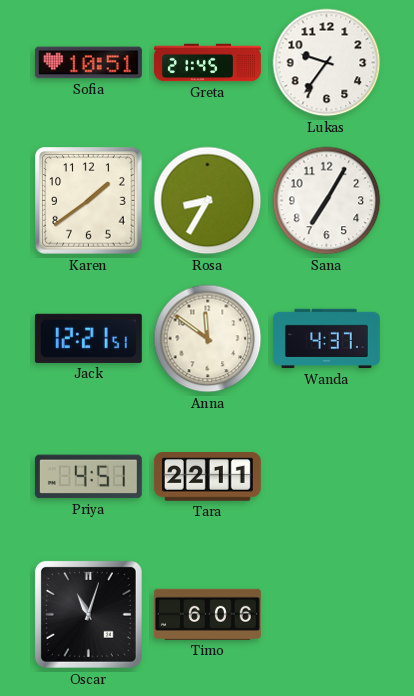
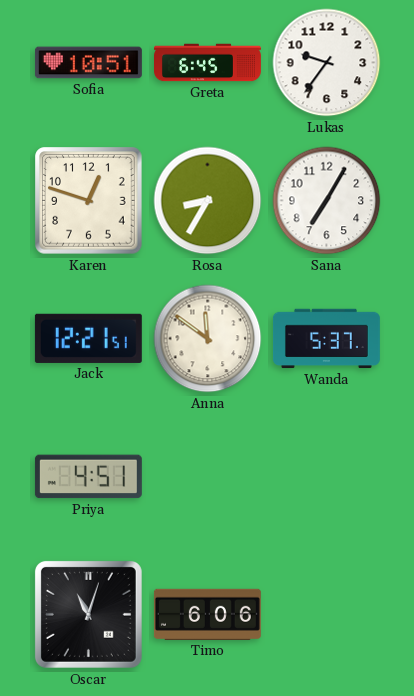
Greta: 21:45 -> 6:45 (208, 63)
Karen: 1:39 -> 12:48 (89, 201)
Wanda: 4:37 -> 5:37 (326, 339)
Tara: 22:11 -> none (207, 477)
